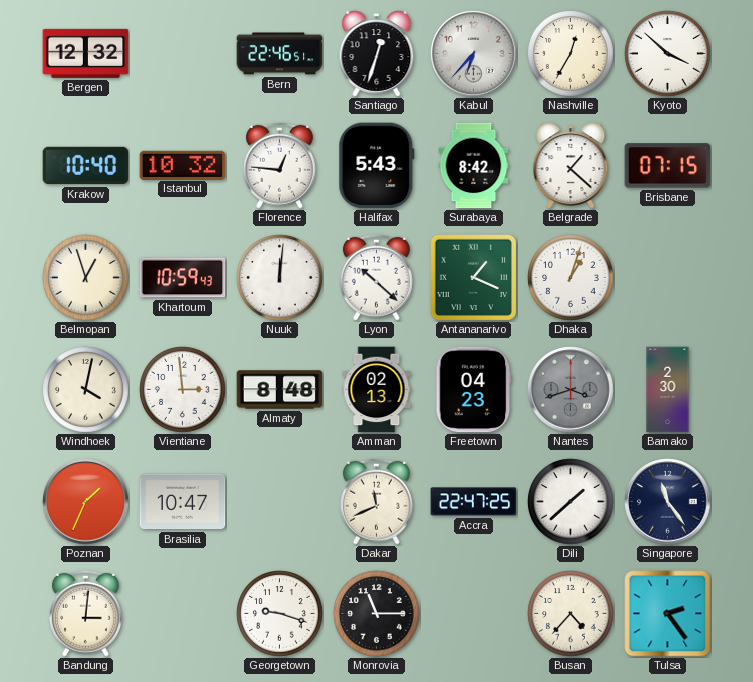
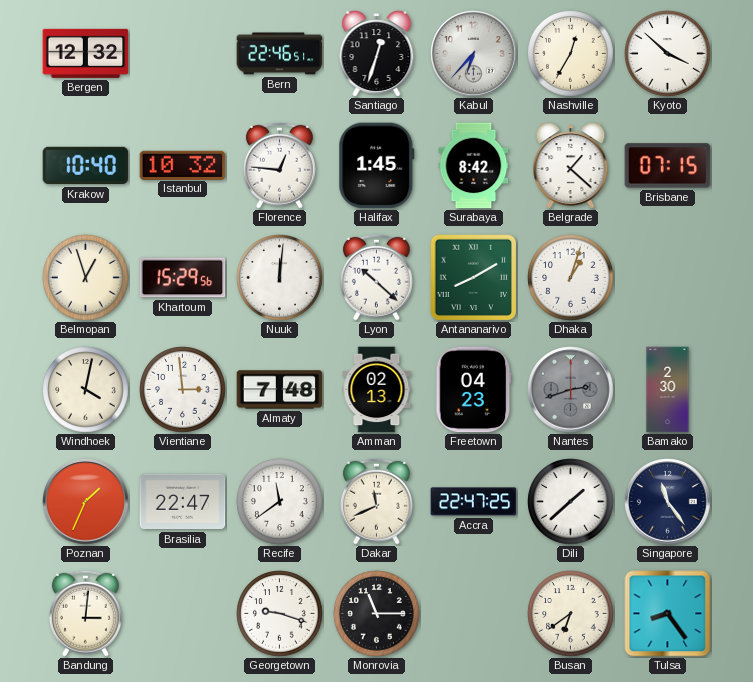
Halifax: 5:43 -> 1:45 (377, 166)
Khartoum: 10:59 -> 15:29 (183, 278)
Antananarivo: 1:19 -> 8:10 (473, 277)
Almaty: 8:48 -> 7:48 (280, 390)
Nantes: 3:42 -> 2:42 (571, 390)
Brasilia: 10:47 -> 22:47 (183, 502)
Recife: none -> 11:39 (280, 502)
Busan: 4:37 -> 6:39 (571, 614)
Tulsa: 2:24 -> 8:24 (668, 614)
